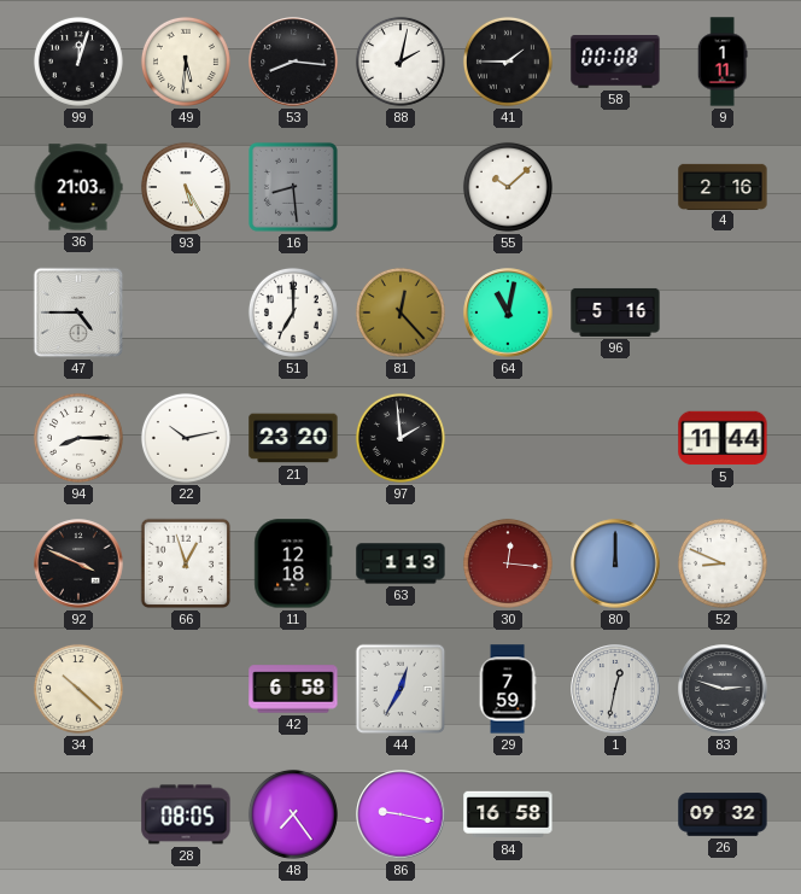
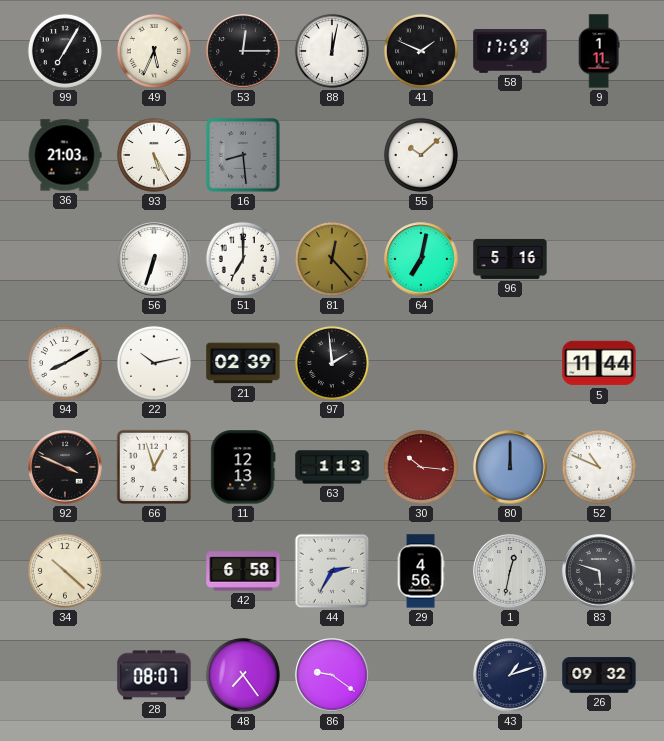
99: 12:03 -> 7:05 (65, 51)
49: 5:31 -> 5:34 (154, 51)
53: 8:16 -> 12:15 (243, 51)
88: 2:02 -> 12:02 (332, 51)
41: 1:45 -> 1:49 (421, 51)
58: 00:08 -> 17:59 (510, 52)
4: 2:16 -> none (723, 186)
47: 4:45 -> none (78, 312)
56: none -> 6:33 (154, 259)
64: 11:02 -> 7:02 (421, 259)
94: 8:15 -> 8:10 (65, 363)
21: 23:20 -> 02:39 (243, 363)
11: 12:18 -> 12:13 (243, 467)
30: 12:16 -> 10:16 (421, 467)
52: 8:49 -> 10:49 (599, 467)
44: 12:35 -> 2:35 (332, 571)
29: 7:59 -> 4:56 (421, 571)
83: 2:48 -> 5:48 (599, 571)
28: 08:05 -> 08:07 (154, 675)
86: 9:17 -> 9:21 (332, 675)
84: 16:58 -> none (508, 814)
43: none -> 1:12 (510, 675)
